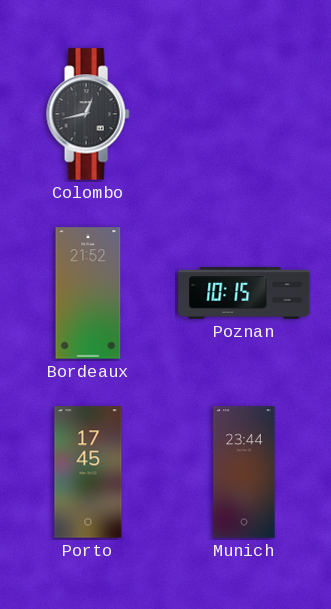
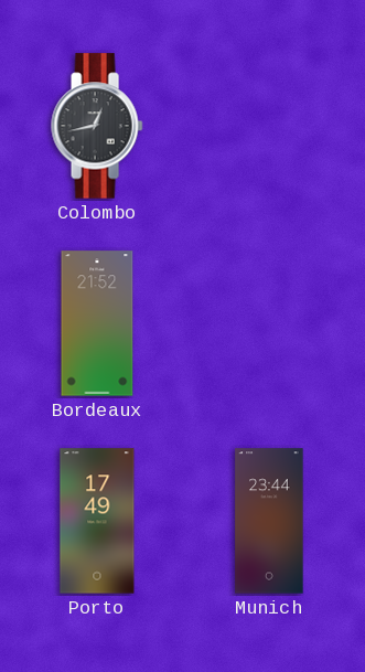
Poznan: 10:15 -> none (244, 293)
Porto: 17:45 -> 17:49 (97, 521)
